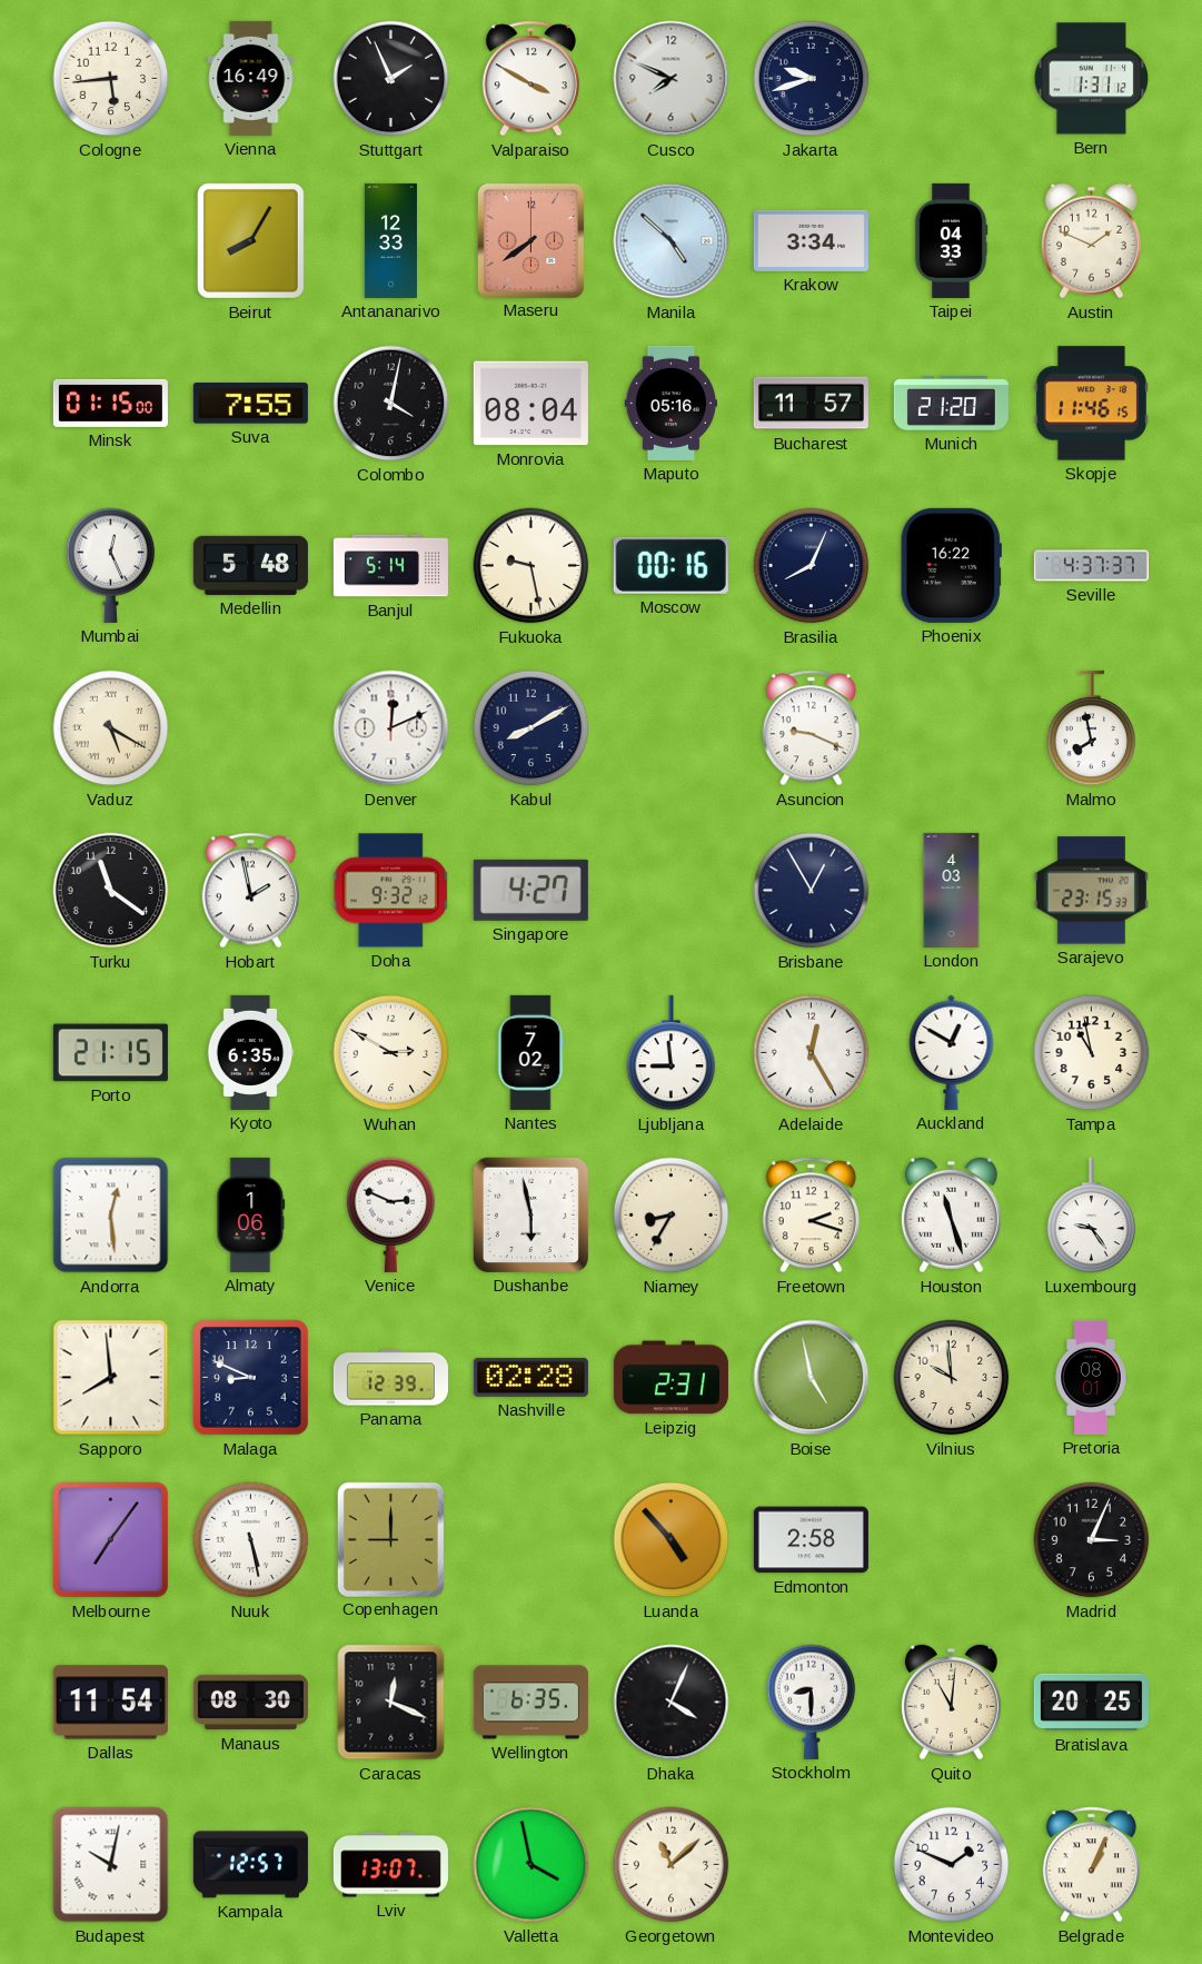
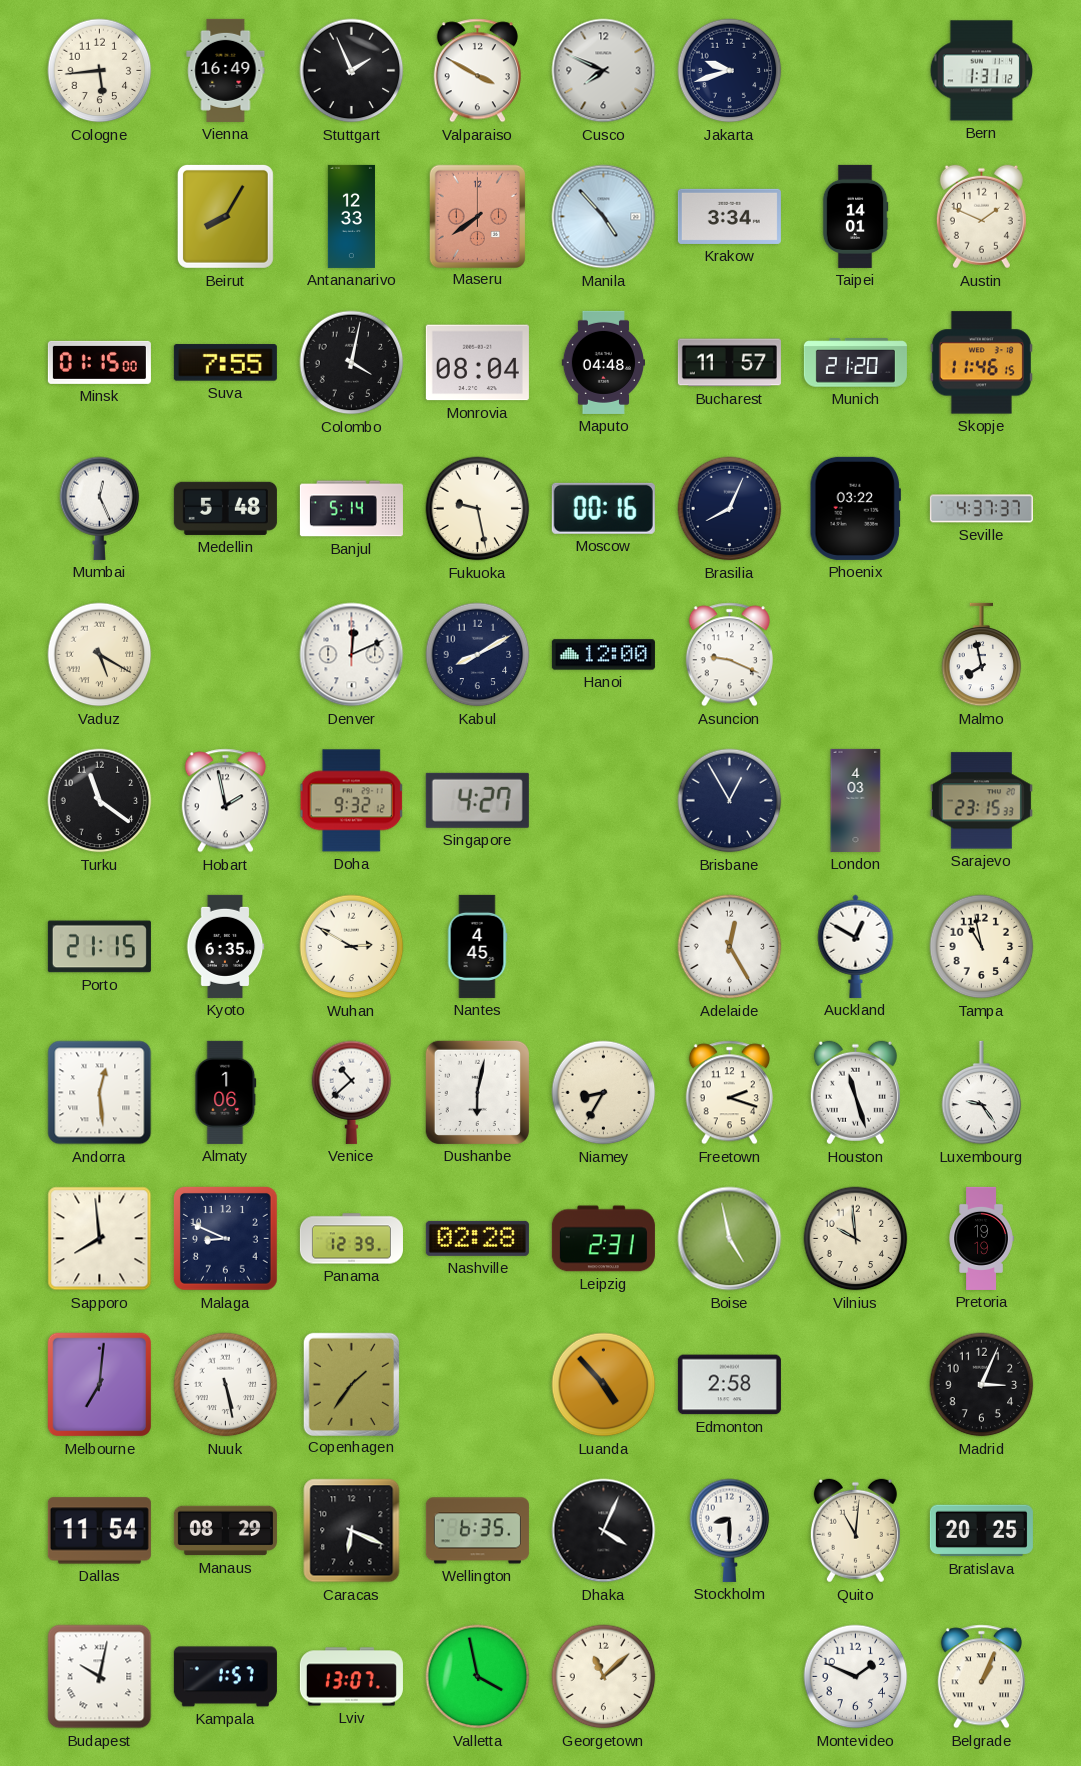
Manila: 4:52 -> 4:53 (604, 217)
Taipei: 04:33 -> 14:01 (855, 216)
Maputo: 05:16 -> 04:48 (603, 362)
Phoenix: 16:22 -> 03:22 (855, 508)
Hanoi: none -> 12:00 (603, 655)
Nantes: 7:02 -> 4:45 (477, 946)
Ljubljana: 8:59 -> none (672, 1053)
Venice: 2:49 -> 10:38 (352, 1092)
Dushanbe: 5:58 -> 6:02 (477, 1092)
Pretoria: 08:01 -> 19:19 (981, 1238)
Melbourne: 7:06 -> 7:01 (100, 1385)
Copenhagen: 9:00 -> 1:36 (351, 1384)
Manaus: 08:30 -> 08:29 (225, 1531)
Caracas: 12:19 -> 6:19 (352, 1531)
Kampala: 12:57 -> 1:57 (225, 1677)
